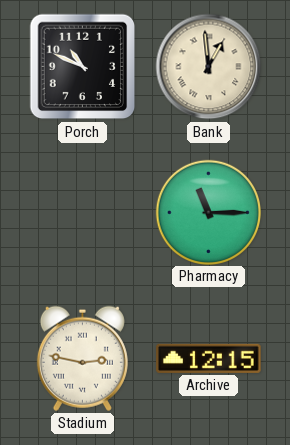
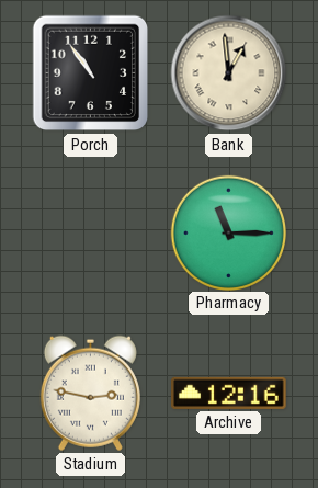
Porch: 10:49 -> 10:54 (91, 73)
Archive: 12:15 -> 12:16 (229, 393)
